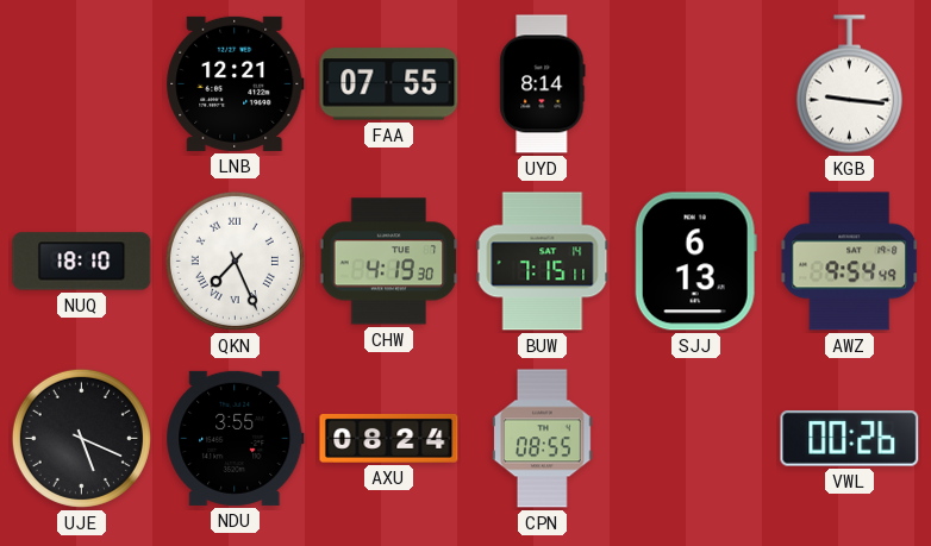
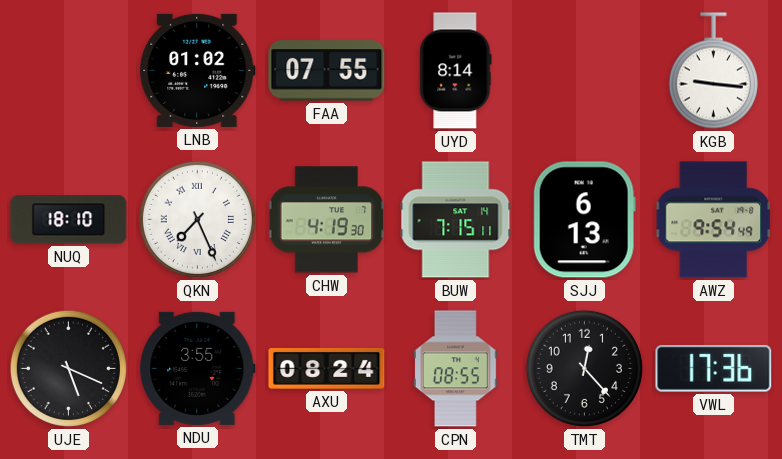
LNB: 12:21 -> 01:02 (198, 70)
TMT: none -> 12:23 (584, 368)
VWL: 00:26 -> 17:36 (714, 369)
